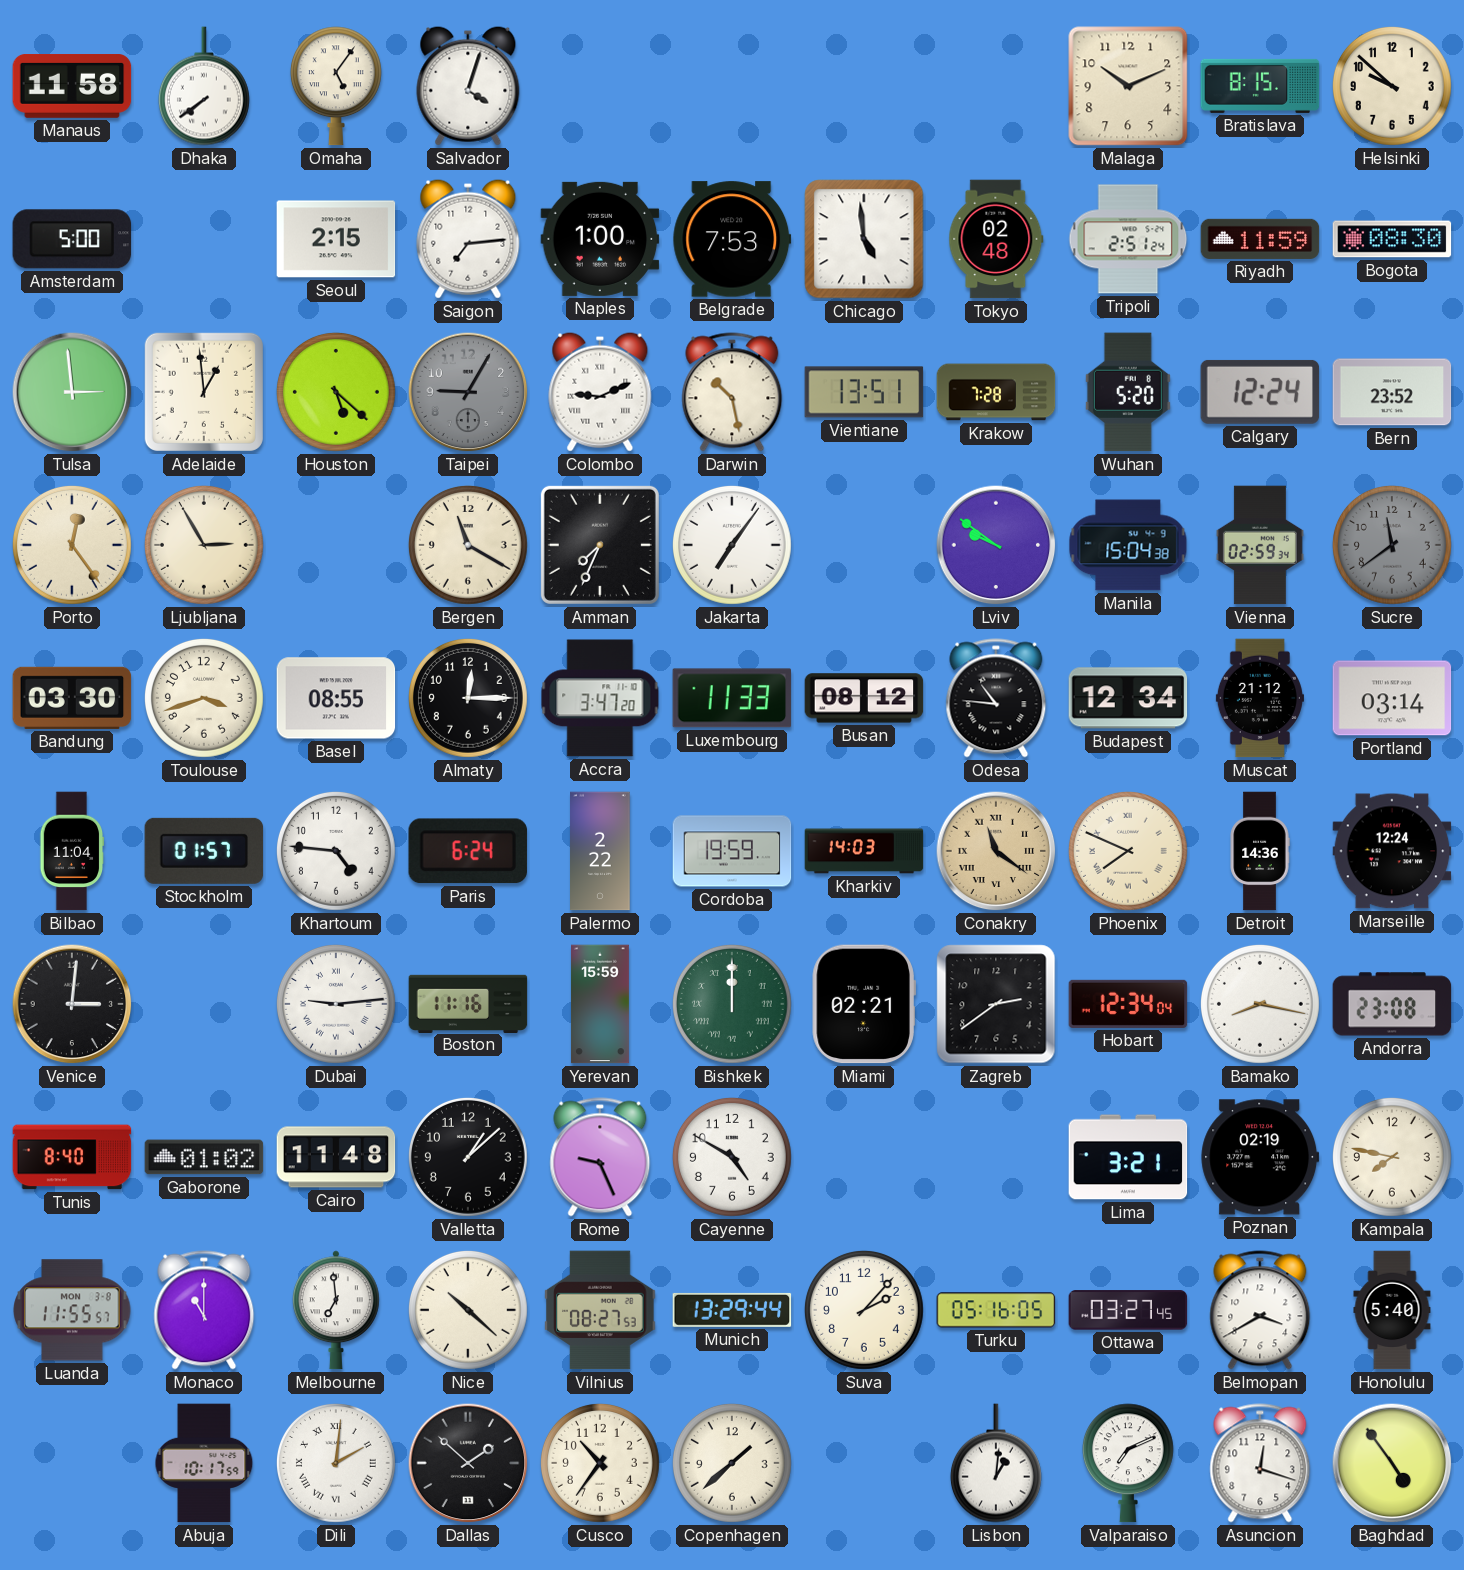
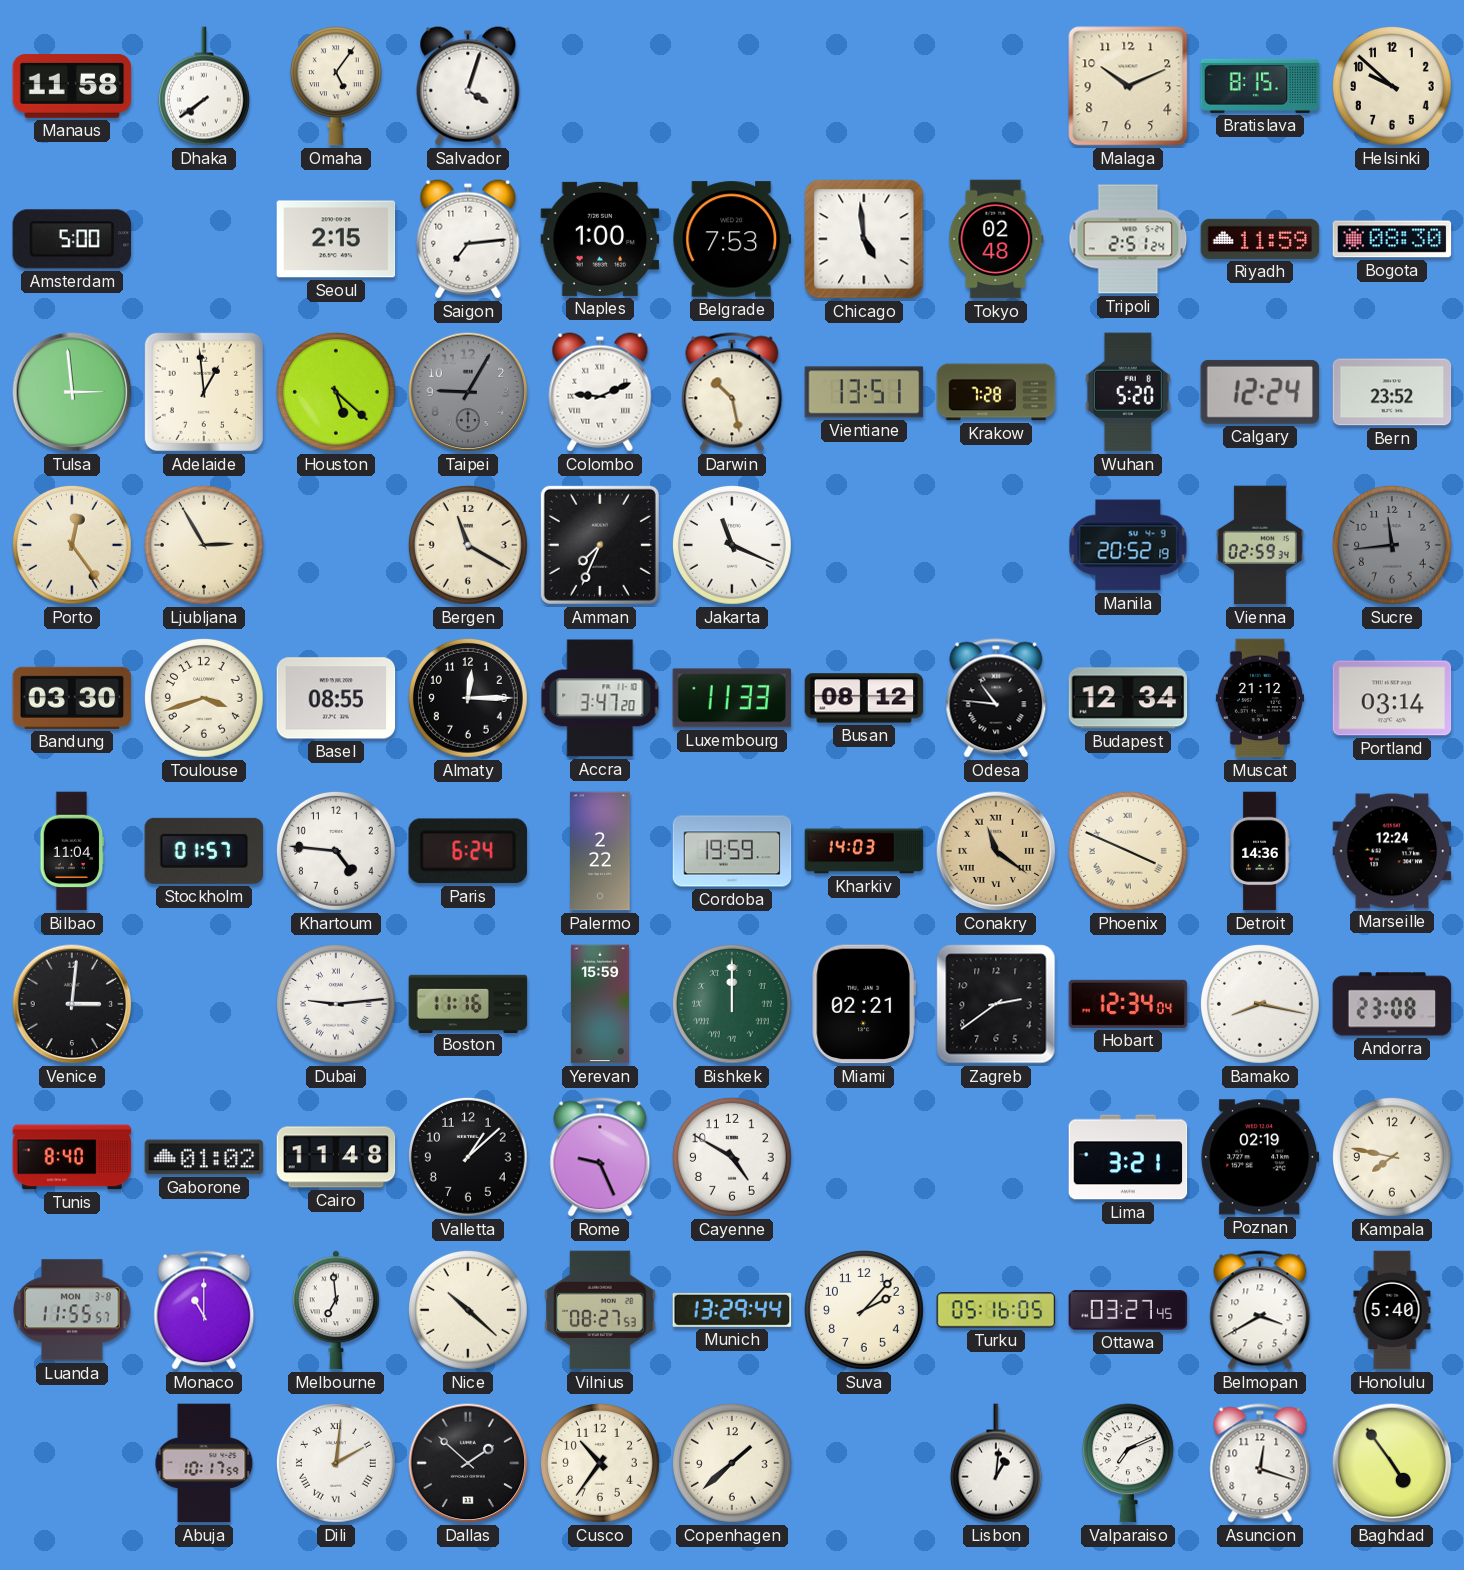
Jakarta: 7:06 -> 11:19 (732, 545)
Lviv: 9:51 -> none (996, 545)
Manila: 15:04 -> 20:52 (1128, 545)
Sucre: 11:39 -> 11:44 (1392, 545)
Phoenix: 7:49 -> 3:49 (1128, 851)
